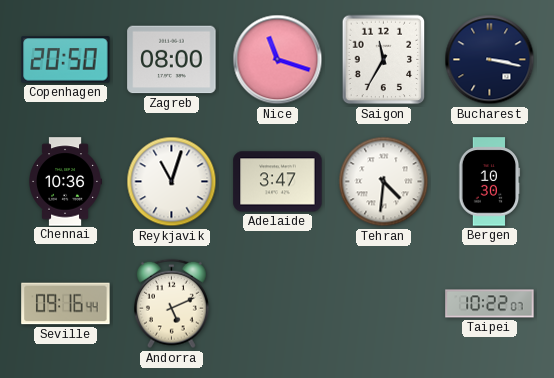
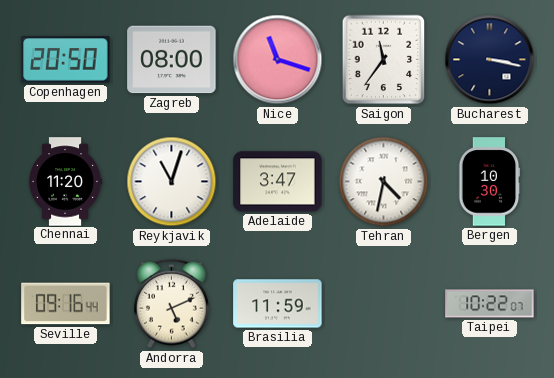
Saigon: 11:35 -> 11:36 (384, 60)
Chennai: 10:36 -> 11:20 (65, 182)
Tehran: 4:31 -> 4:32 (384, 182)
Brasilia: none -> 11:59 (278, 304)
